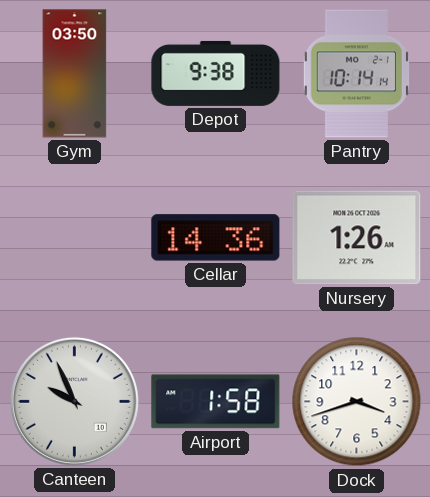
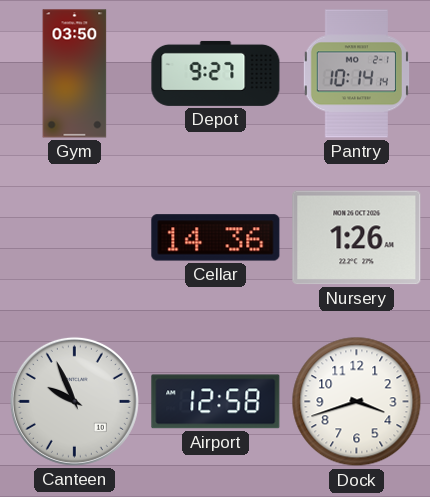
Depot: 9:38 -> 9:27 (216, 73)
Airport: 1:58 -> 12:58 (216, 402)
